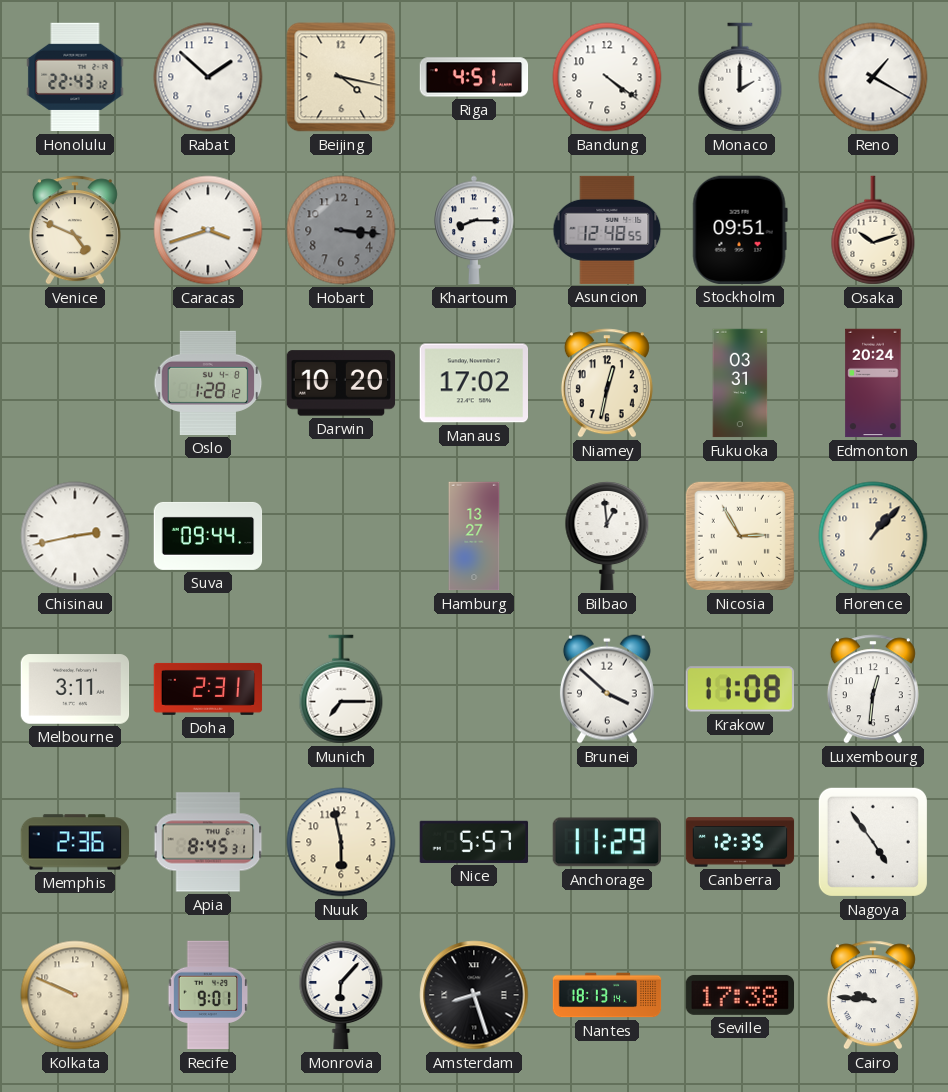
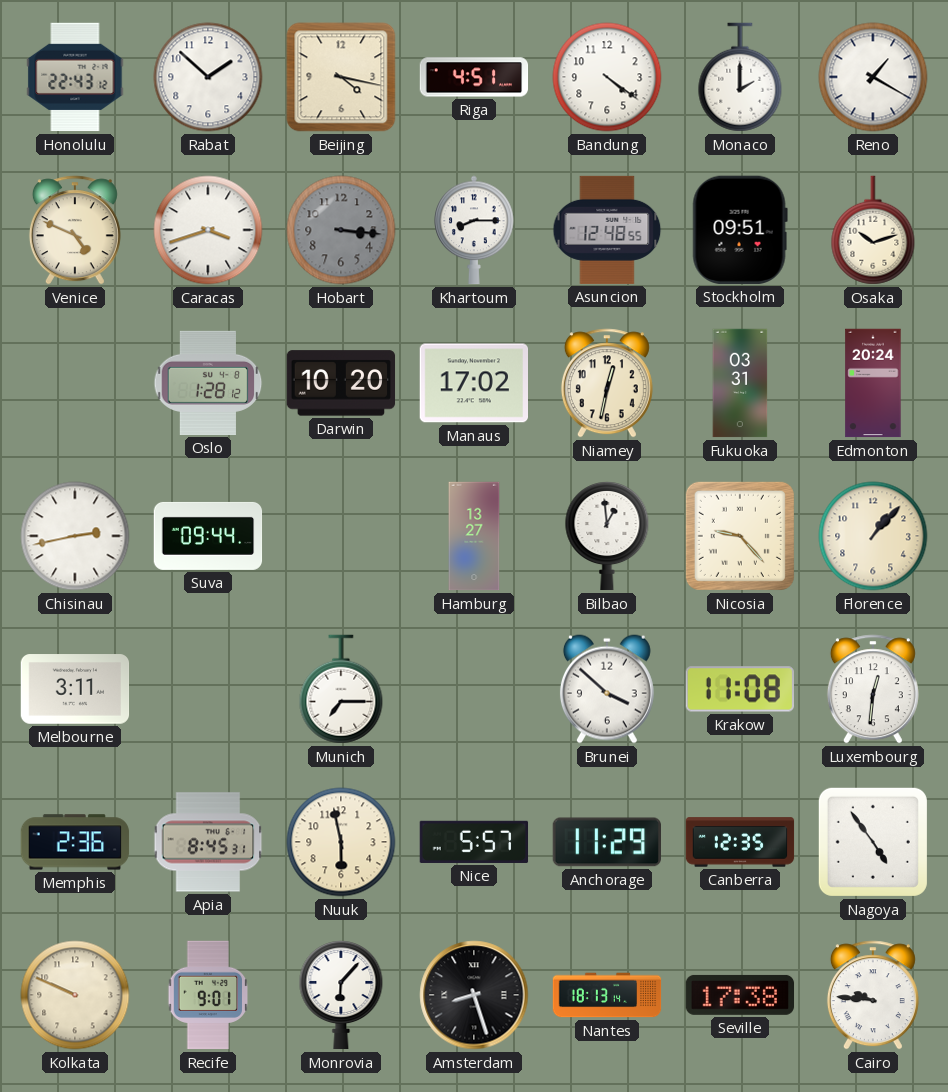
Nicosia: 2:55 -> 9:23 (740, 536)
Doha: 2:31 -> none (208, 689)
